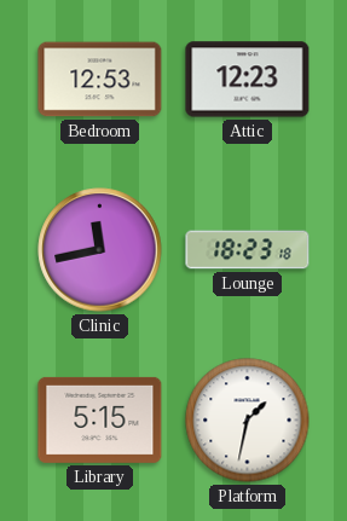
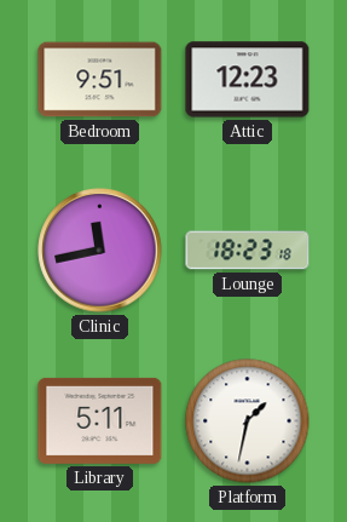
Bedroom: 12:53 -> 9:51 (100, 80)
Library: 5:15 -> 5:11 (100, 420)
